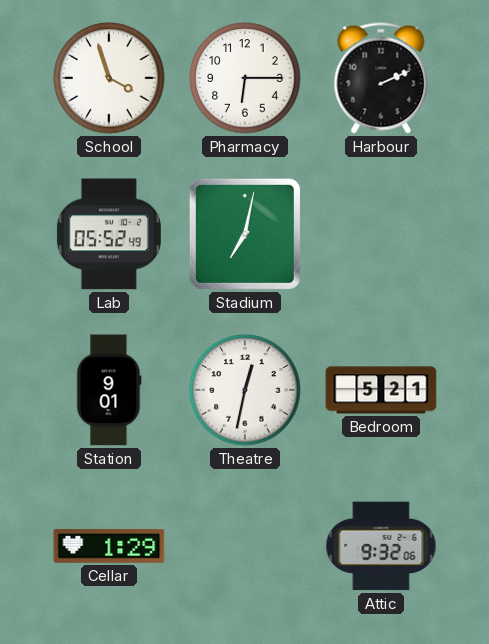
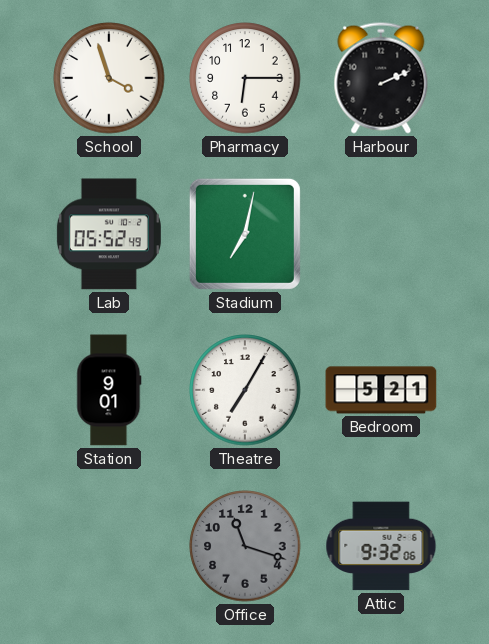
Theatre: 12:32 -> 7:05 (245, 390)
Cellar: 1:29 -> none (109, 546)
Office: none -> 11:18 (245, 546)
